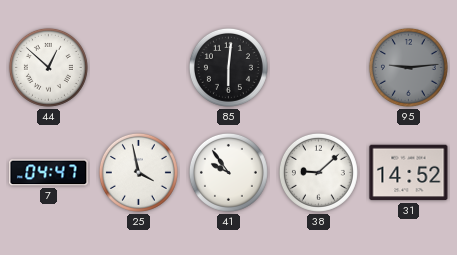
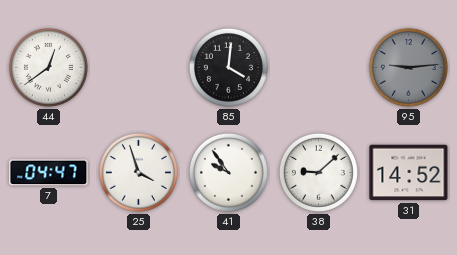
44: 12:52 -> 12:39 (48, 67)
85: 6:01 -> 4:01 (228, 67)
25: 3:58 -> 3:57 (138, 172)
